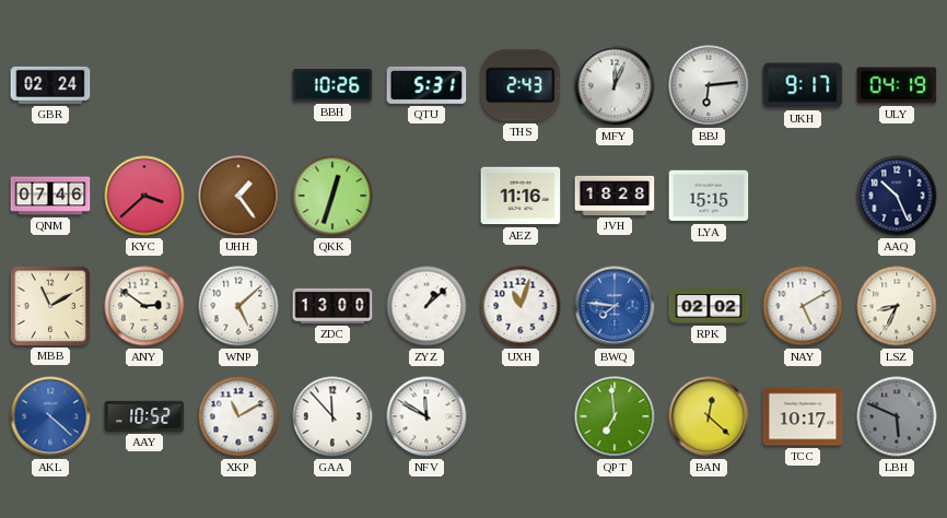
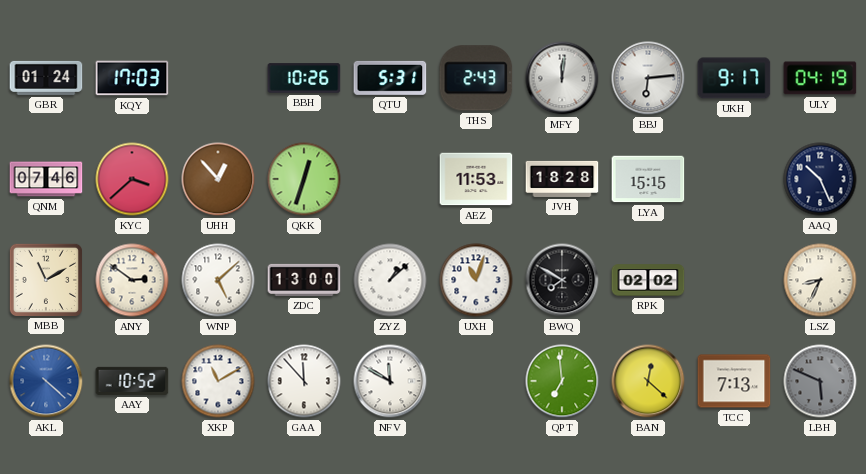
GBR: 02:24 -> 01:24 (46, 78)
KQY: none -> 17:03 (132, 78)
MFY: 12:04 -> 12:01 (562, 78)
UHH: 1:24 -> 12:53 (218, 179)
AEZ: 11:16 -> 11:53 (476, 179)
BWQ: 7:46 -> 7:50 (562, 280)
BWQ dial: blue -> black (562, 280)
NAY: 5:10 -> none (803, 306)
TCC: 10:17 -> 7:13 (734, 381)
